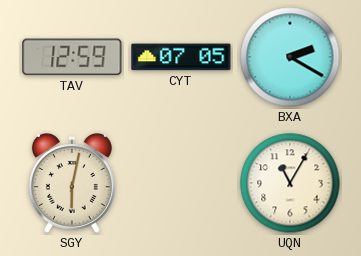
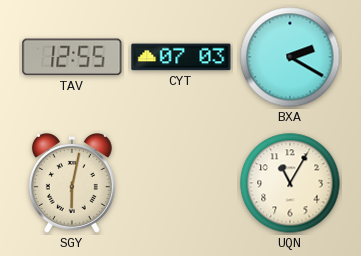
TAV: 12:59 -> 12:55 (72, 57)
CYT: 07:05 -> 07:03 (181, 57)
